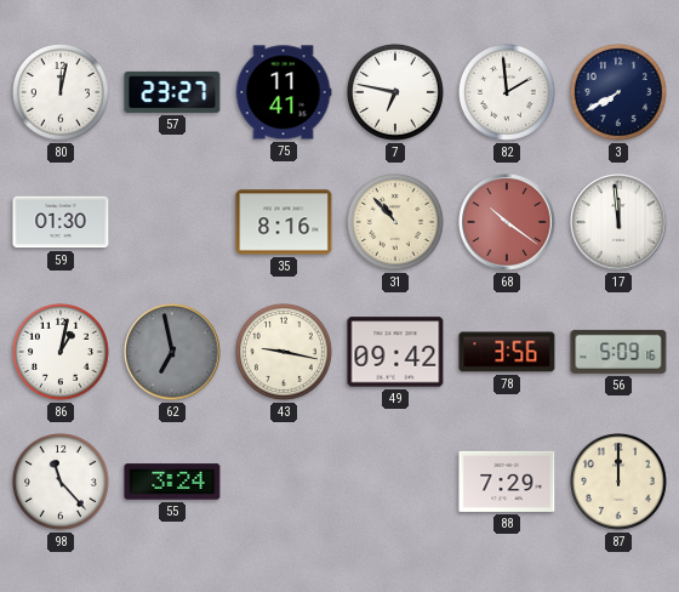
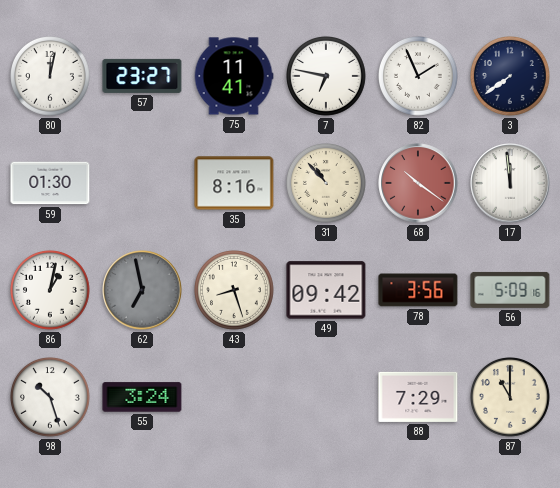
82: 1:59 -> 1:56 (419, 77)
3: 7:40 -> 7:39 (511, 77)
43: 9:17 -> 8:27 (235, 291)
98: 11:23 -> 10:27 (51, 398)
87: 12:00 -> 11:00 (511, 398)
